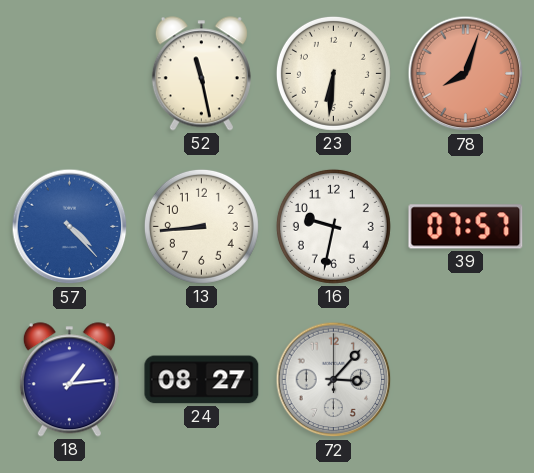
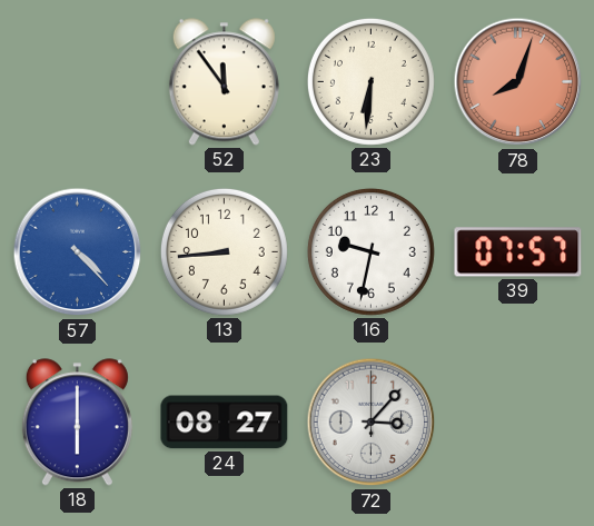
52: 11:28 -> 11:54 (224, 82)
18: 1:14 -> 6:00 (77, 423)
